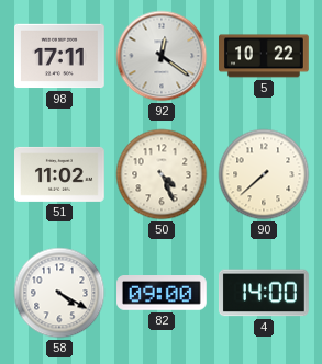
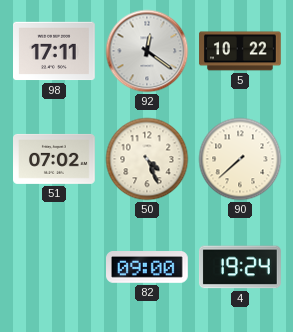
51: 11:02 -> 07:02 (55, 159)
58: 4:20 -> none (59, 293)
4: 14:00 -> 19:24 (240, 267)
